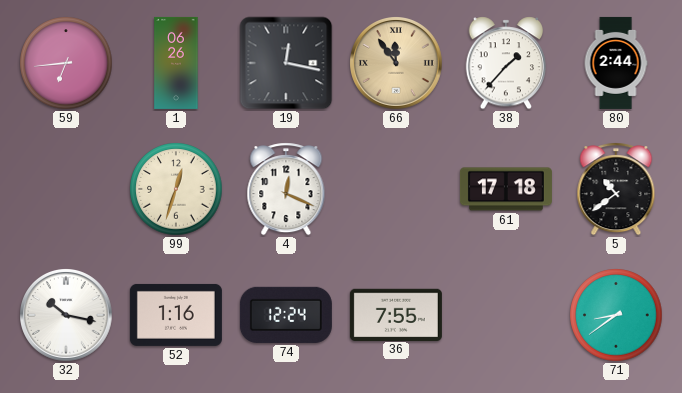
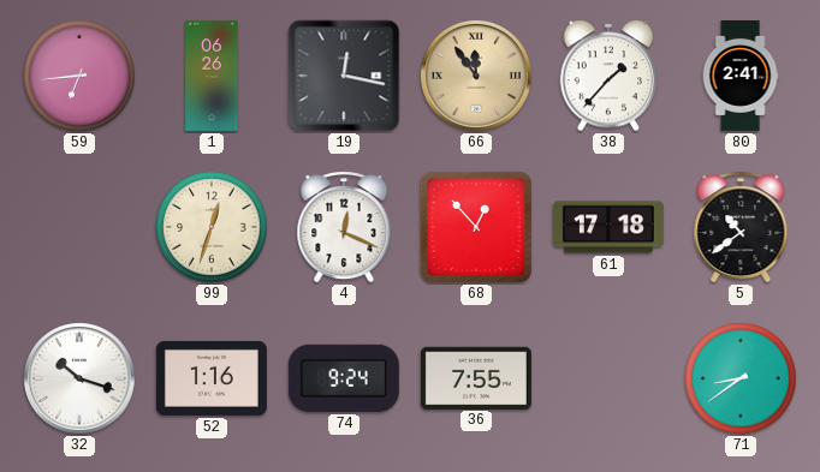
80: 2:44 -> 2:41 (741, 76)
68: none -> 12:53 (476, 227)
32: 10:17 -> 10:18 (79, 378)
74: 12:24 -> 9:24 (344, 378)
